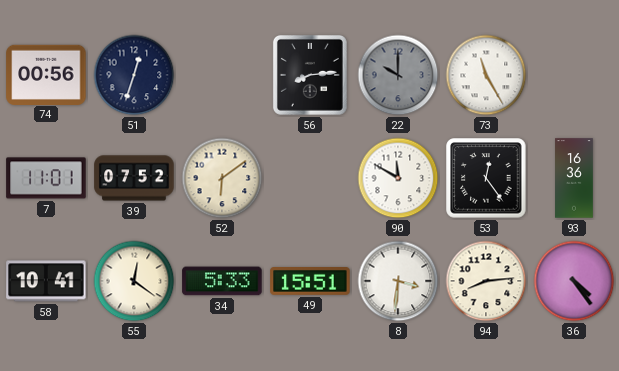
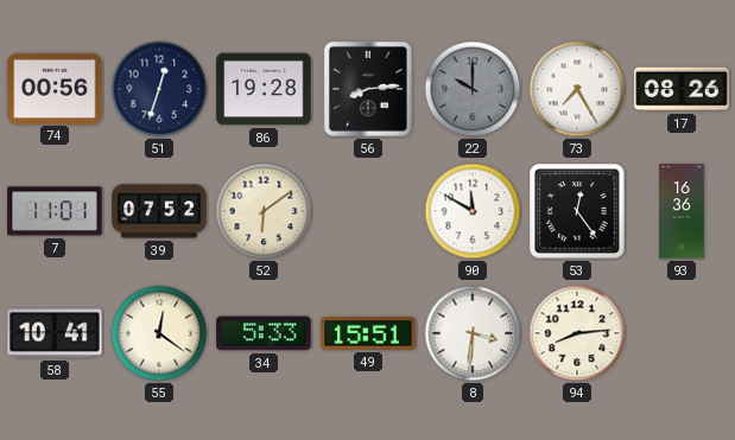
86: none -> 19:28 (264, 89)
73: 11:25 -> 7:25 (577, 89)
17: none -> 08:26 (682, 89)
36: 4:24 -> none (574, 281)
